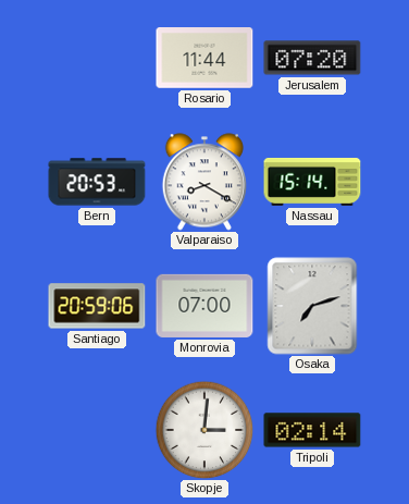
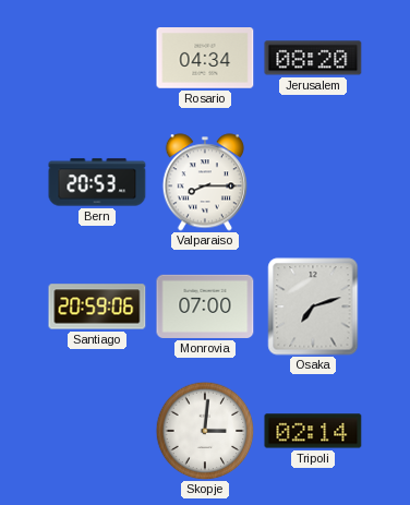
Rosario: 11:44 -> 04:34 (205, 58)
Jerusalem: 07:20 -> 08:20 (313, 58)
Valparaiso: 8:20 -> 8:15 (205, 182)
Nassau: 15:14 -> none (312, 182)
